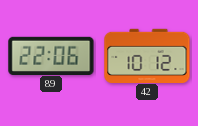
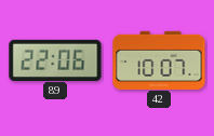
42: 10:12 -> 10:07 (159, 59)
